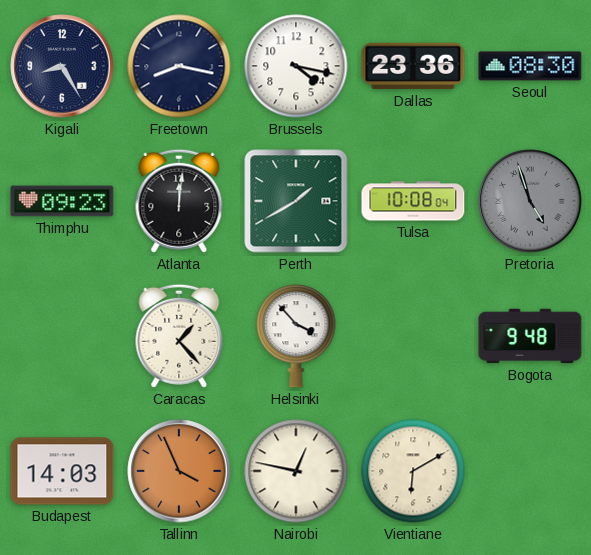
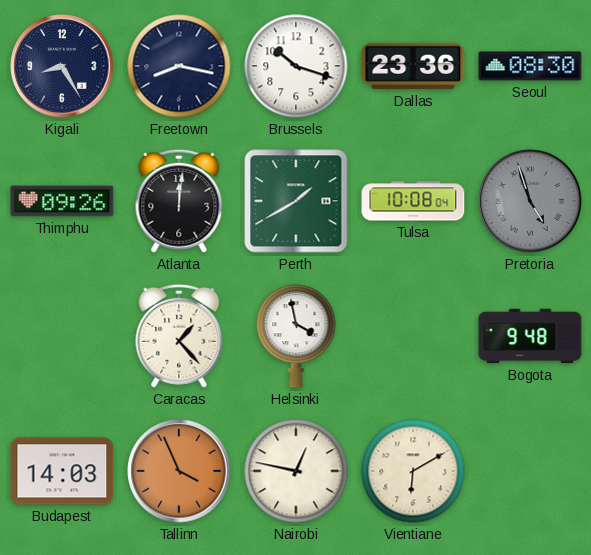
Brussels: 4:17 -> 10:18 (296, 66)
Thimphu: 09:23 -> 09:26 (62, 201)
Helsinki: 3:53 -> 3:58 (296, 336)
